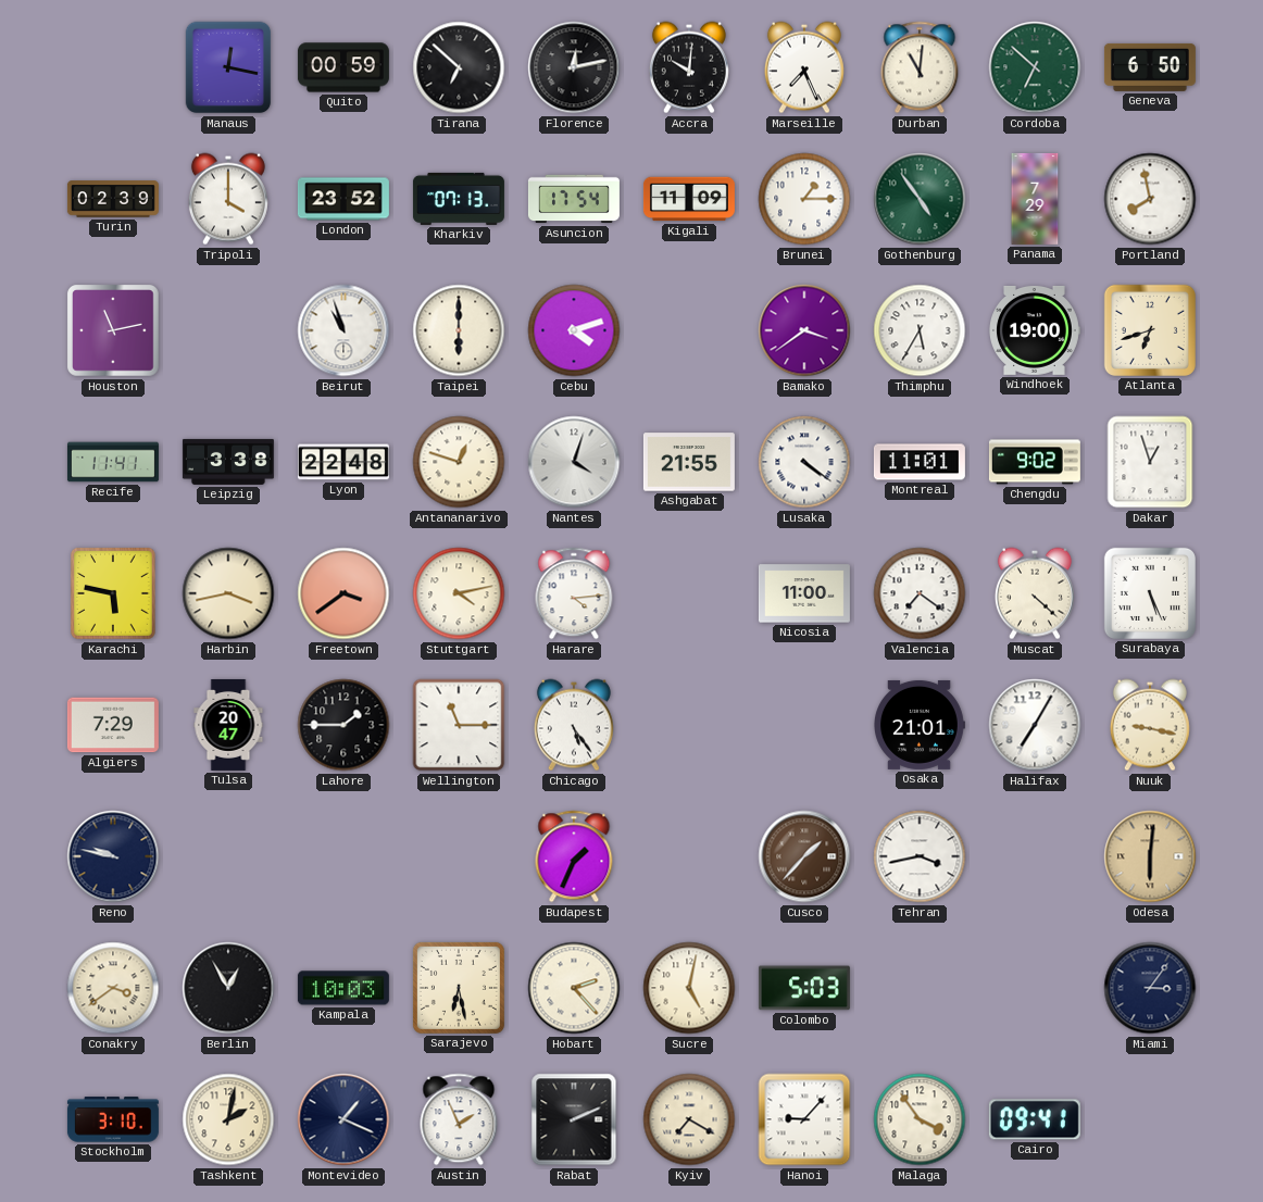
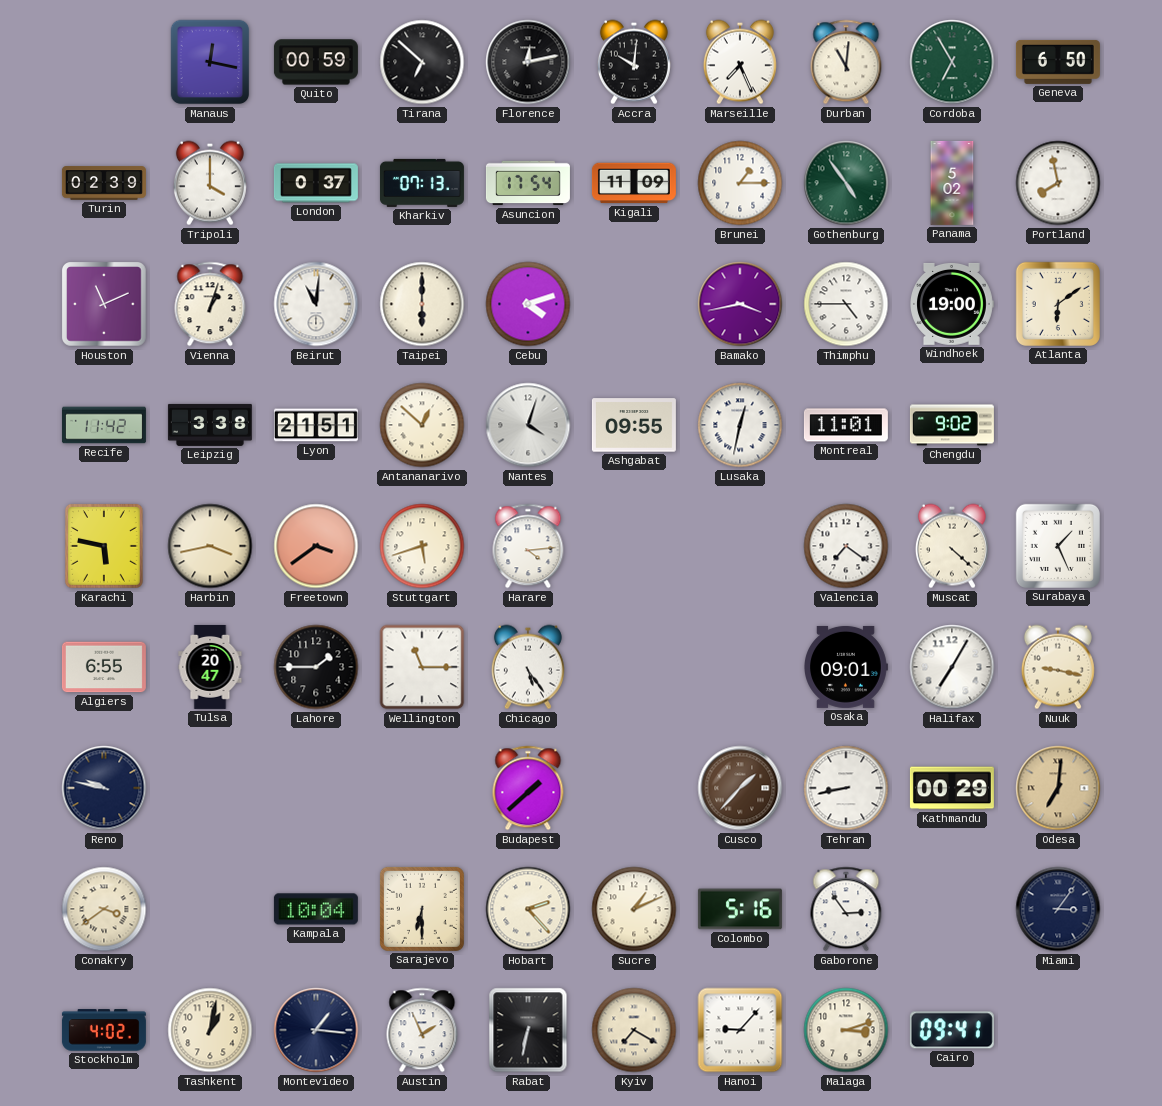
Cordoba: 6:52 -> 6:55 (952, 62)
London: 23:52 -> 0:37 (316, 183)
Panama: 7:29 -> 5:02 (952, 183)
Houston: 11:13 -> 11:11 (105, 305)
Vienna: none -> 1:03 (210, 304)
Beirut: 10:57 -> 11:01 (316, 304)
Bamako: 3:39 -> 3:43 (740, 304)
Thimphu: 5:35 -> 4:45 (846, 304)
Atlanta: 6:42 -> 6:09 (1058, 304)
Recife: 11:41 -> 11:42 (104, 425)
Lyon: 22:48 -> 21:51 (316, 425)
Antananarivo: 12:48 -> 12:52 (422, 425)
Ashgabat: 21:55 -> 09:55 (634, 425)
Lusaka: 4:21 -> 12:32 (740, 425)
Dakar: 12:57 -> none (1150, 462)
Stuttgart: 4:13 -> 5:42 (422, 546)
Nicosia: 11:00 -> none (804, 593)
Surabaya: 5:26 -> 1:26 (1058, 546)
Algiers: 7:29 -> 6:55 (104, 667)
Osaka: 21:01 -> 09:01 (846, 667)
Budapest: 1:34 -> 1:38 (528, 788)
Tehran: 3:43 -> 8:43 (846, 788)
Kathmandu: none -> 00:29 (952, 788)
Odesa: 6:01 -> 7:01 (1058, 788)
Berlin: 12:55 -> none (228, 988)
Kampala: 10:03 -> 10:04 (316, 909)
Sarajevo: 6:28 -> 6:30 (422, 909)
Sucre: 5:02 -> 1:11 (634, 909)
Colombo: 5:03 -> 5:16 (740, 909)
Gaborone: none -> 2:54 (846, 909)
Stockholm: 3:10 -> 4:02 (104, 1030)
Tashkent: 2:02 -> 1:02 (210, 1030)
Montevideo: 1:19 -> 1:16 (316, 1030)
Rabat: 2:11 -> 6:32 (528, 1030)
Malaga: 3:54 -> 3:12 (846, 1030)
